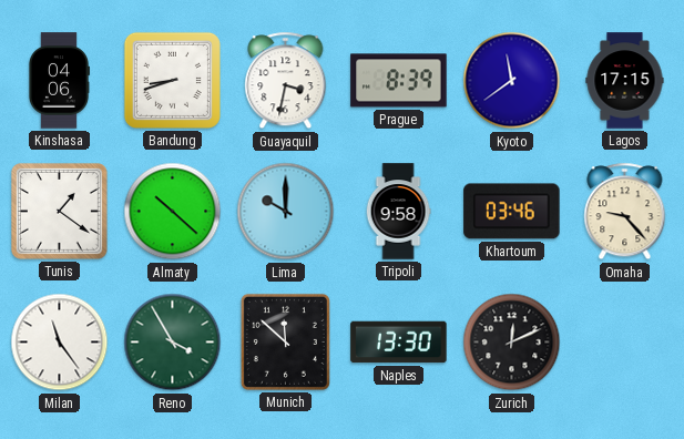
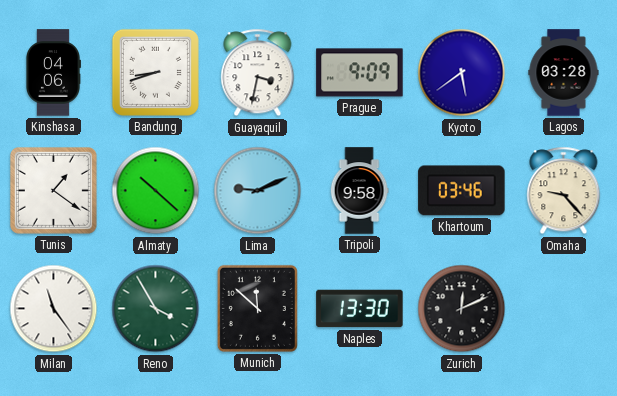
Prague: 8:39 -> 9:09 (360, 73)
Kyoto: 11:39 -> 5:39 (462, 73)
Lagos: 17:15 -> 03:28 (564, 73)
Lima: 10:00 -> 9:11 (258, 191)
